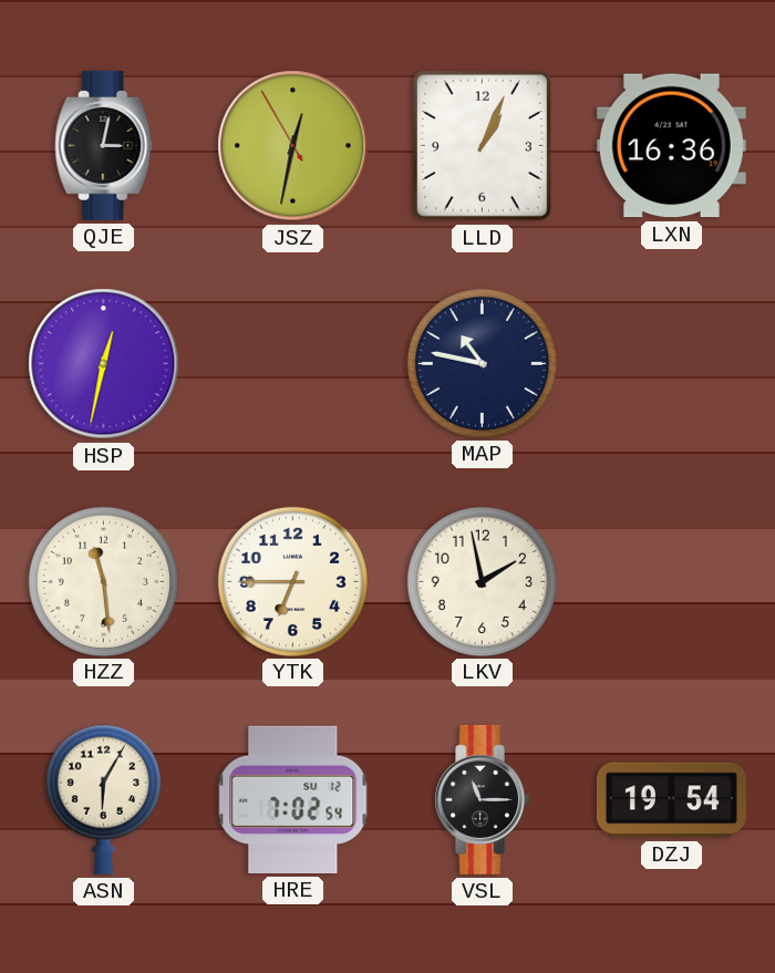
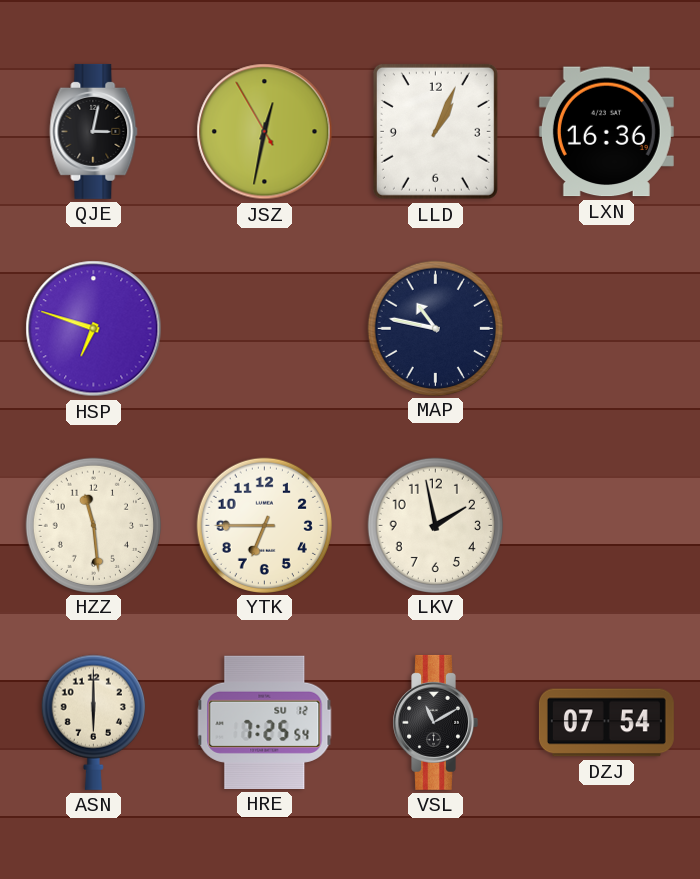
HSP: 12:32 -> 6:48 (94, 329)
ASN: 6:05 -> 6:00 (93, 722)
HRE: 7:02 -> 7:25 (265, 722)
VSL: 11:15 -> 11:10 (435, 722)
DZJ: 19:54 -> 07:54 (606, 723)
